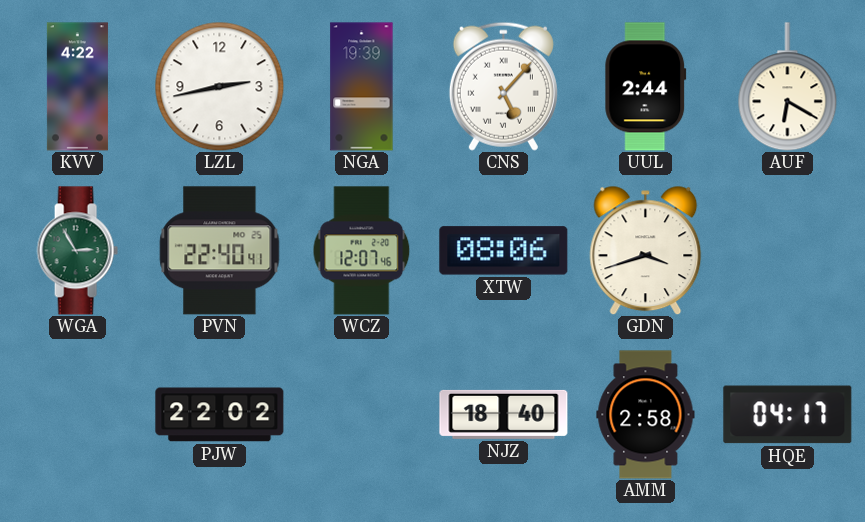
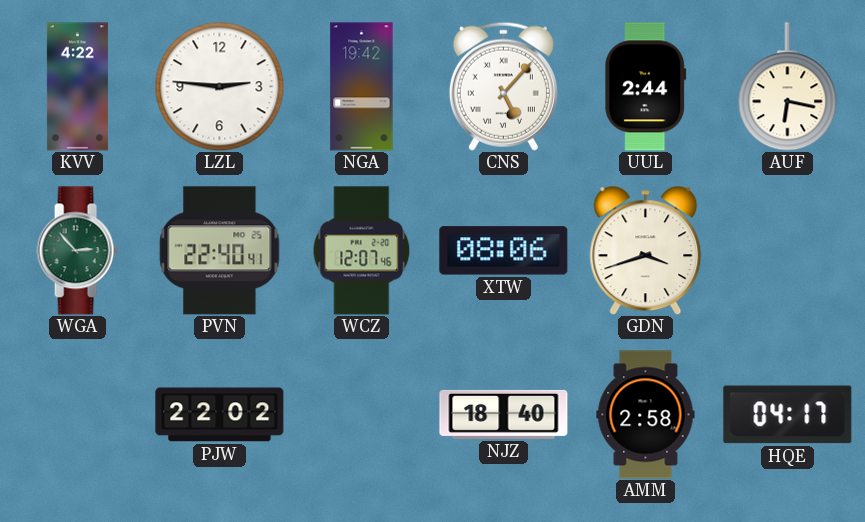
LZL: 2:43 -> 2:46 (219, 86)
NGA: 19:39 -> 19:42 (362, 87)
AUF: 6:20 -> 6:17 (788, 87)
WGA: 2:55 -> 2:53 (77, 251)
